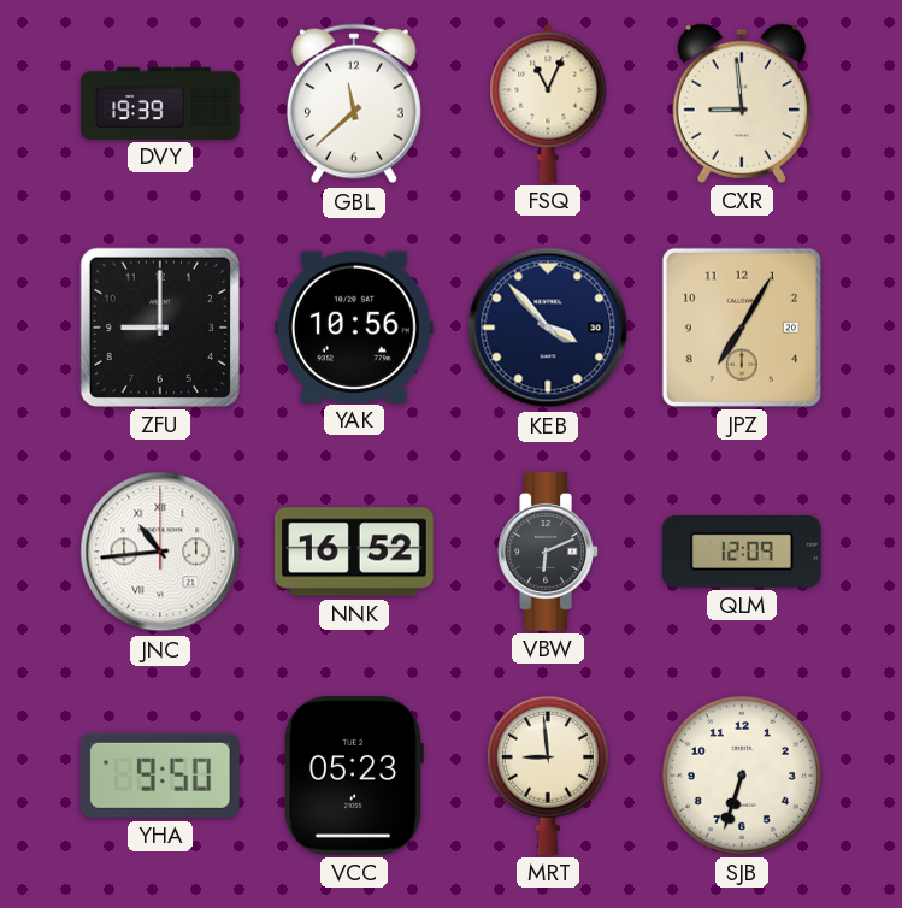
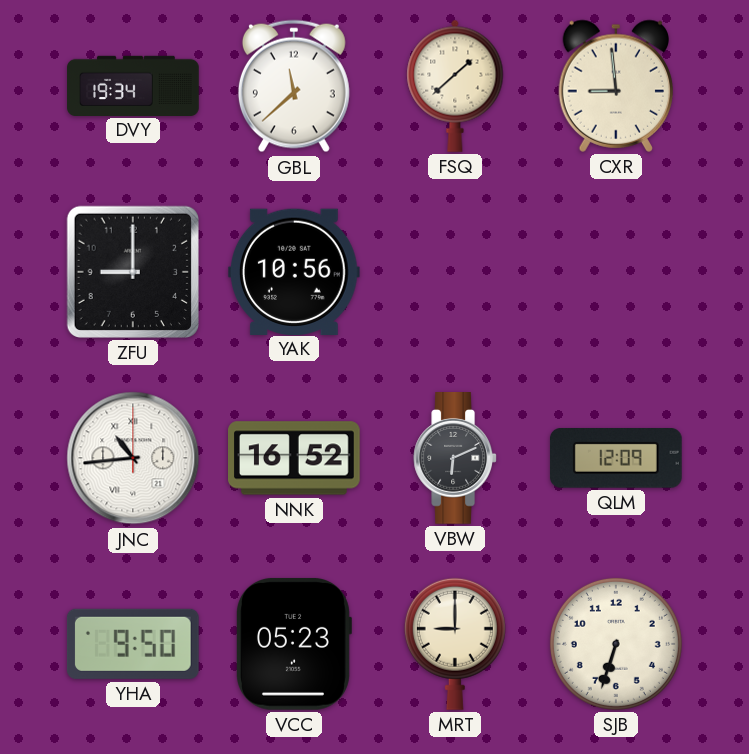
DVY: 19:39 -> 19:34 (133, 85)
FSQ: 11:04 -> 1:38 (455, 86)
KEB: 3:53 -> none (548, 328)
JPZ: 7:05 -> none (742, 328)
MRT: 8:59 -> 9:00 (455, 644)
